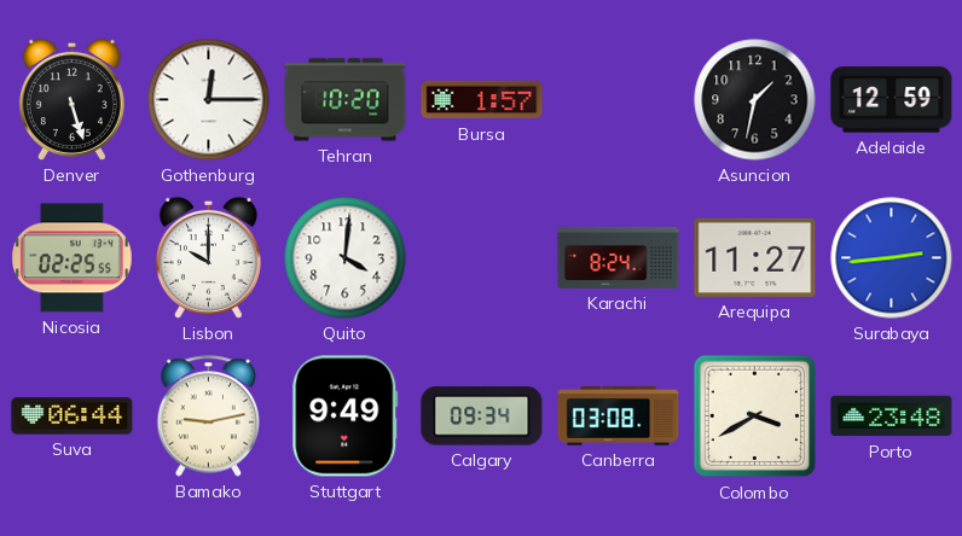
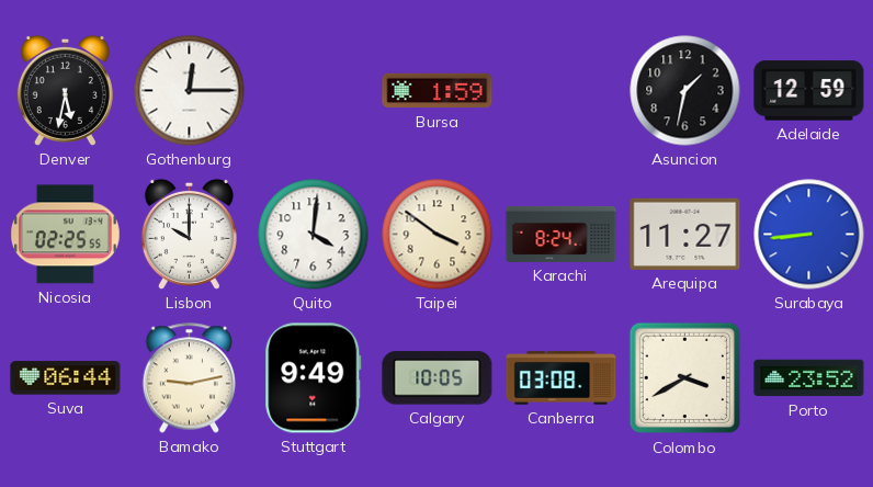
Denver: 5:27 -> 5:32 (65, 90)
Tehran: 10:20 -> none (346, 100)
Bursa: 1:57 -> 1:59 (438, 91)
Taipei: none -> 3:51 (438, 235)
Surabaya: 2:44 -> 8:44 (809, 235)
Calgary: 09:34 -> 10:05 (438, 378)
Porto: 23:48 -> 23:52 (809, 378)
